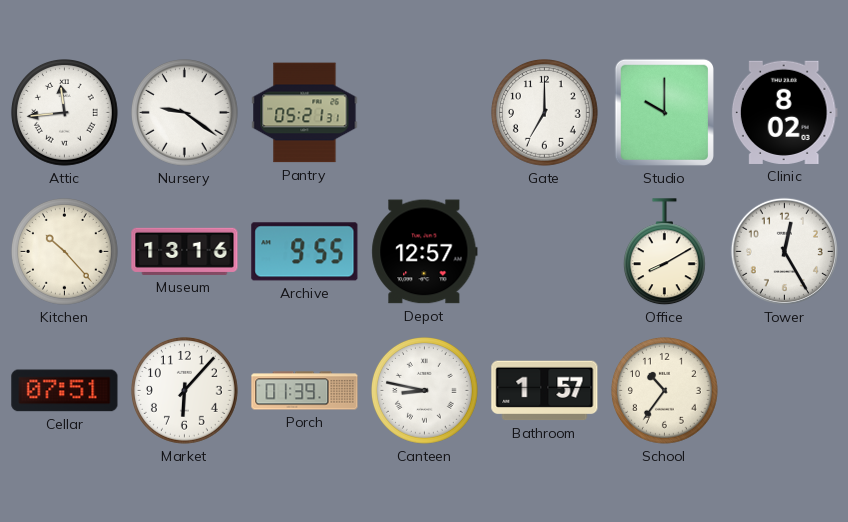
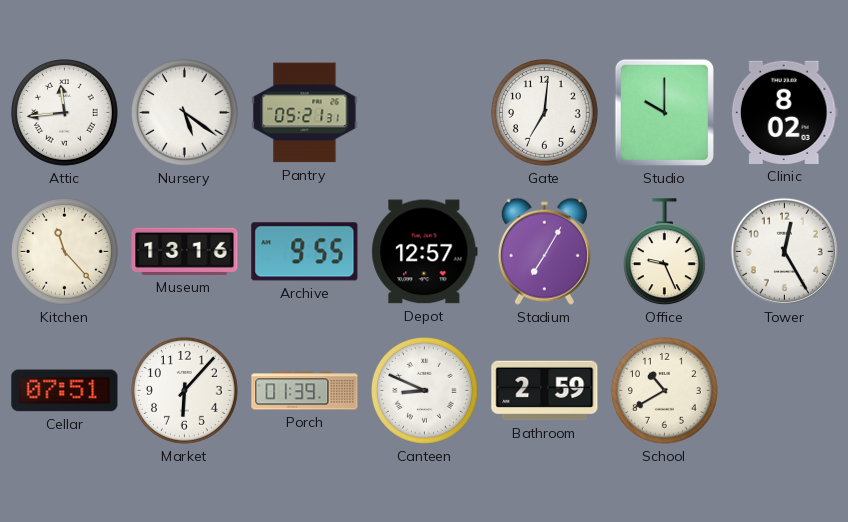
Nursery: 9:21 -> 5:21 (185, 113)
Gate: 7:00 -> 7:01 (545, 113)
Kitchen: 10:23 -> 11:23 (65, 252)
Stadium: none -> 7:05 (544, 251)
Office: 8:10 -> 9:26 (664, 252)
Canteen: 8:47 -> 8:49 (425, 391)
Bathroom: 1:57 -> 2:59 (545, 391)
School: 10:36 -> 10:40 (665, 391)
